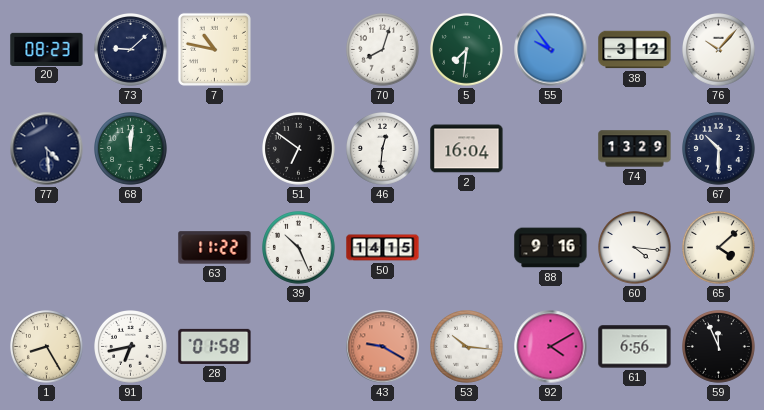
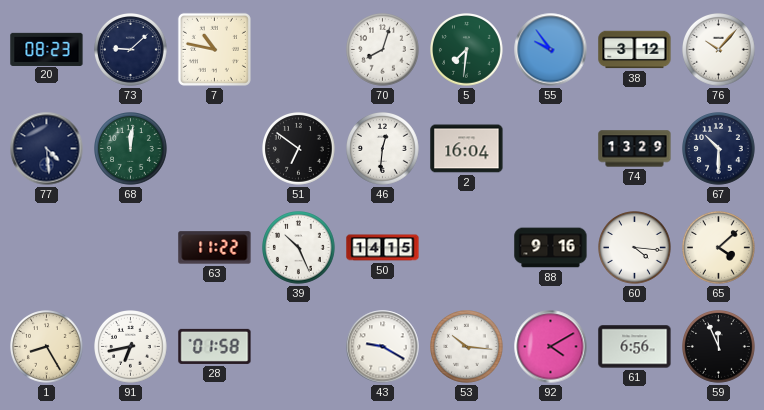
43 dial: salmon -> white (383, 347)
